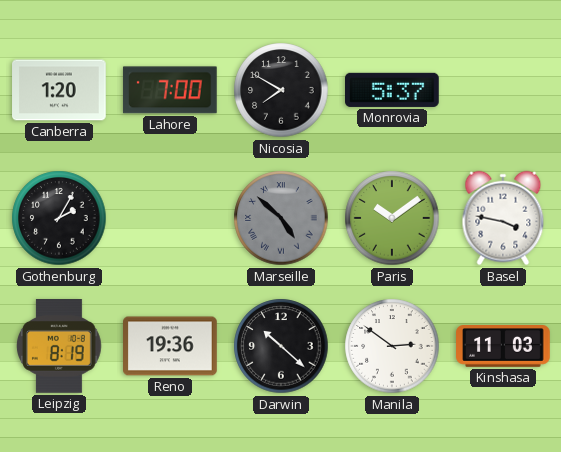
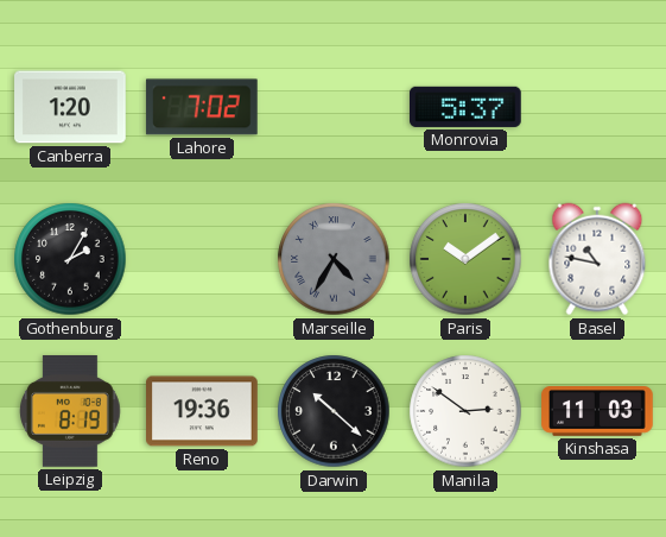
Lahore: 7:00 -> 7:02 (202, 107)
Nicosia: 7:50 -> none (281, 90)
Marseille: 4:52 -> 4:35 (334, 259)
Basel: 3:47 -> 10:47 (597, 259)
